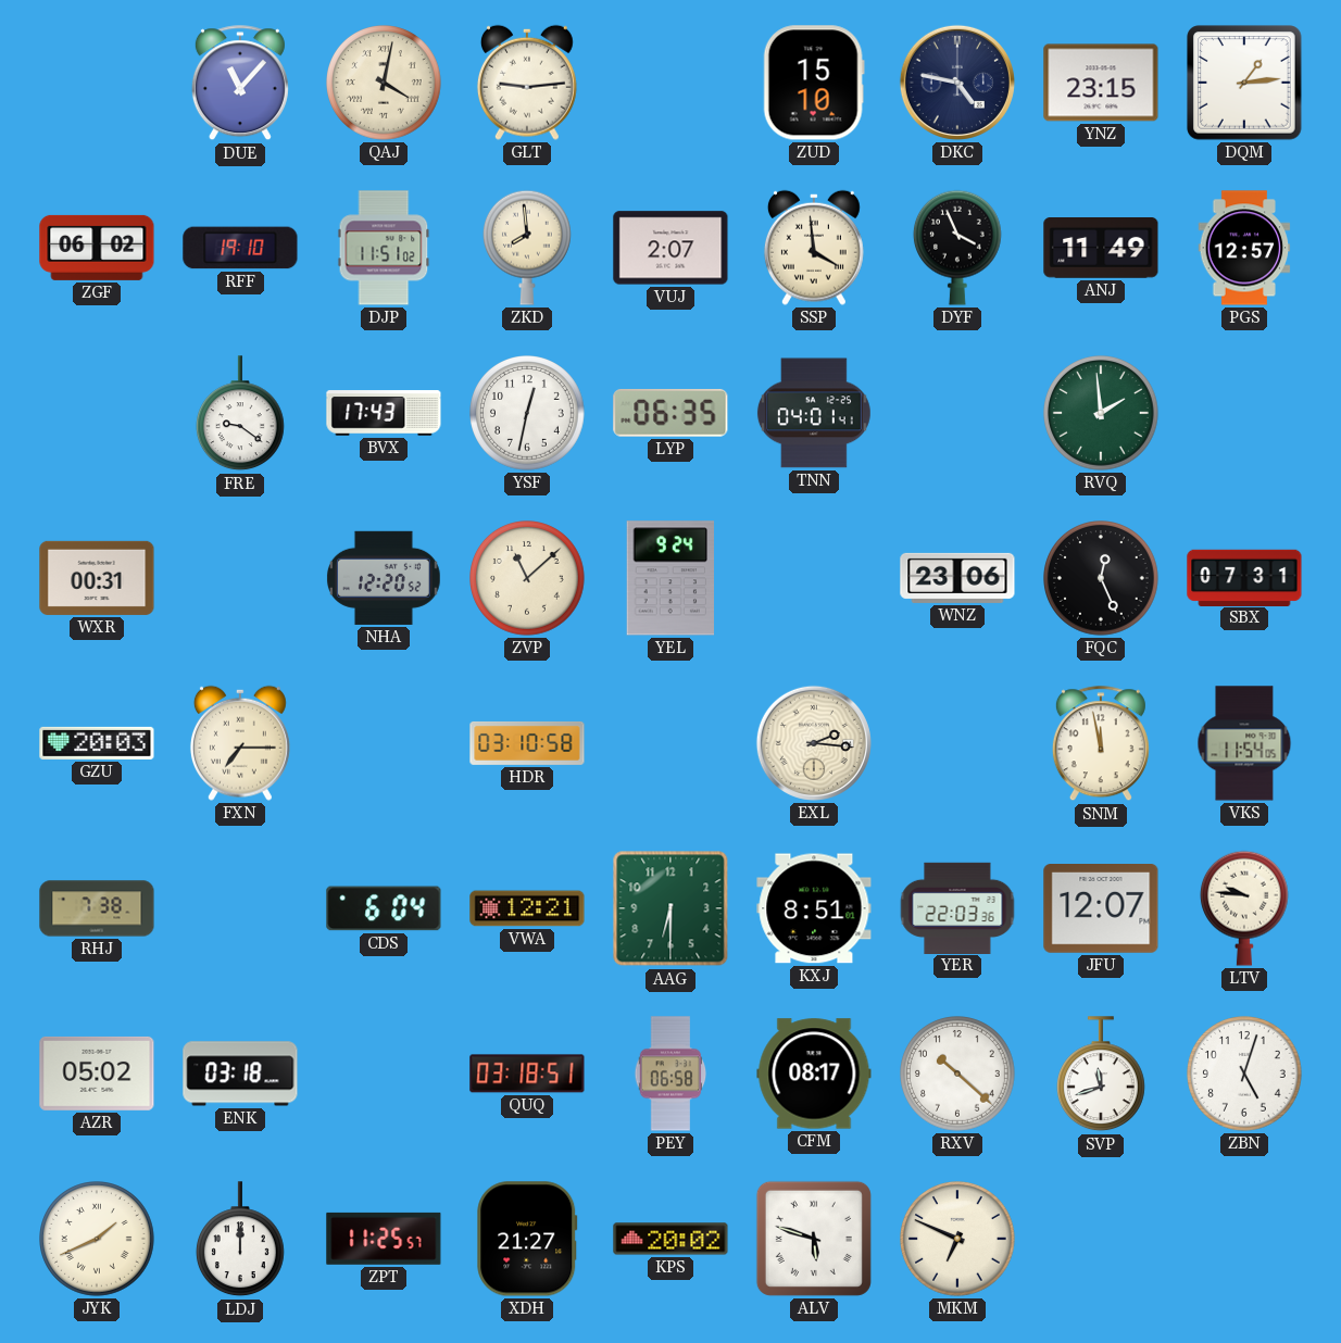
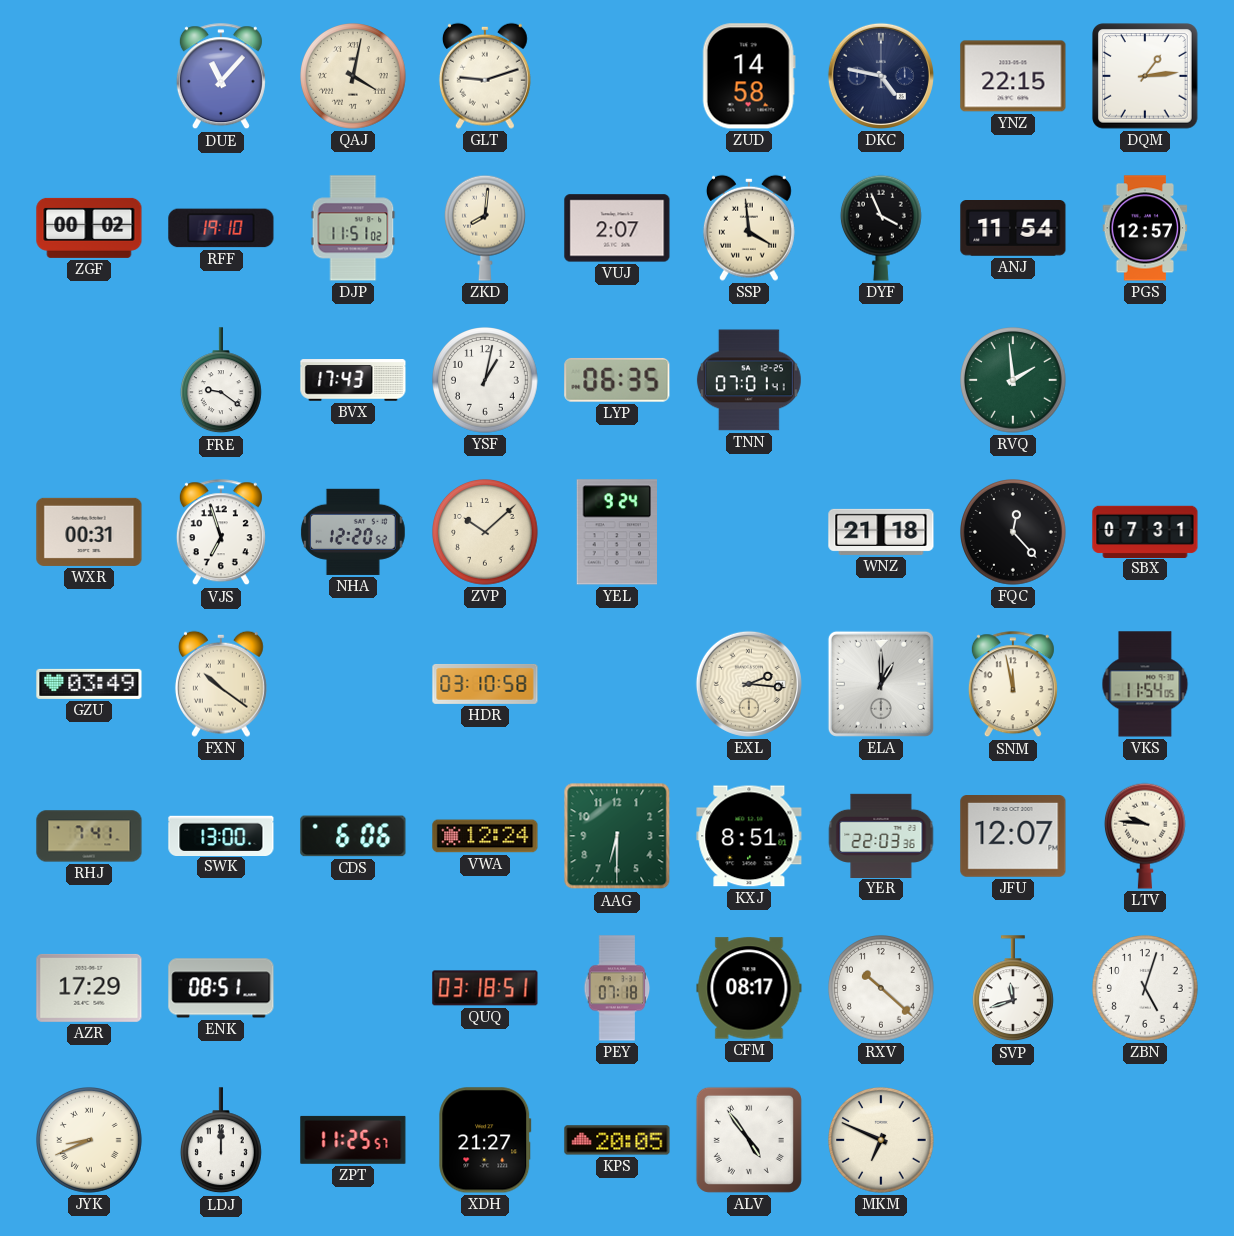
GLT: 9:14 -> 9:12 (485, 76)
ZUD: 15:10 -> 14:58 (749, 76)
YNZ: 23:15 -> 22:15 (1013, 76)
ZGF: 06:02 -> 00:02 (89, 228)
ZKD: 7:59 -> 8:01 (485, 228)
ANJ: 11:49 -> 11:54 (1013, 229)
YSF: 12:32 -> 1:02 (486, 381)
TNN: 04:01 -> 07:01 (749, 380)
VJS: none -> 6:57 (221, 533)
ZVP: 11:08 -> 10:08 (486, 533)
WNZ: 23:06 -> 21:18 (881, 532)
FQC: 12:26 -> 12:23 (1014, 533)
GZU: 20:03 -> 03:49 (89, 684)
FXN: 7:15 -> 10:21 (221, 684)
ELA: none -> 1:00 (881, 684)
RHJ: 7:38 -> 7:41 (89, 836)
SWK: none -> 13:00 (221, 835)
CDS: 6:04 -> 6:06 (353, 836)
VWA: 12:21 -> 12:24 (485, 836)
AZR: 05:02 -> 17:29 (89, 988)
ENK: 03:18 -> 08:51 (221, 988)
PEY: 06:58 -> 07:18 (617, 988)
JYK: 1:41 -> 8:41 (90, 1141)
KPS: 20:02 -> 20:05 (617, 1140)
ALV: 5:48 -> 4:54 (749, 1140)
